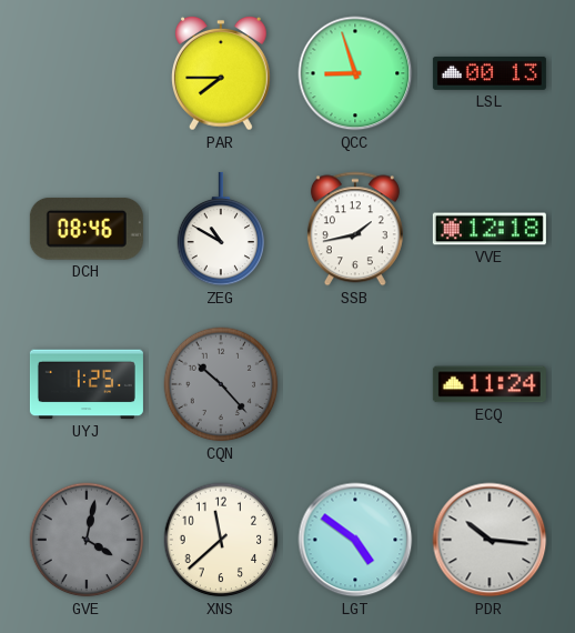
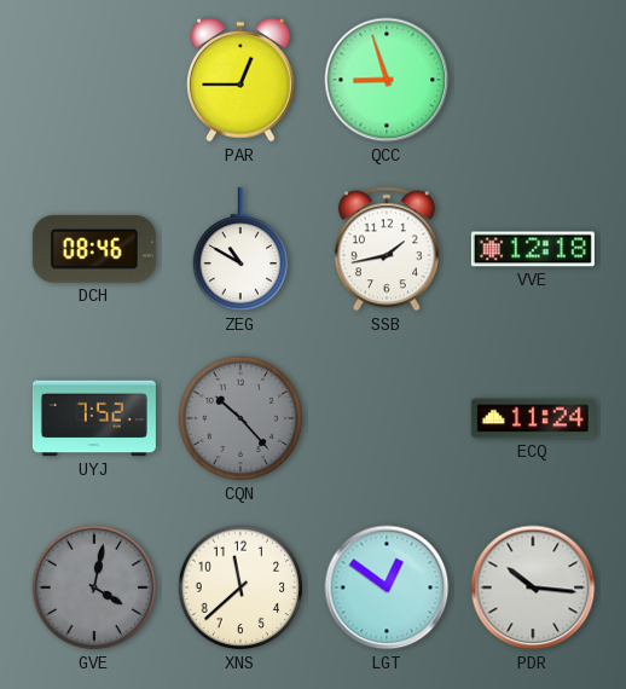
PAR: 7:45 -> 12:45 (240, 80)
LSL: 00:13 -> none (490, 73)
UYJ: 1:25 -> 7:52 (94, 418)
LGT: 4:51 -> 12:51 (387, 587)
